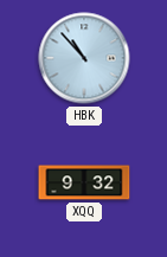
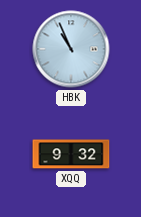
HBK: 10:53 -> 10:56 (71, 49)
